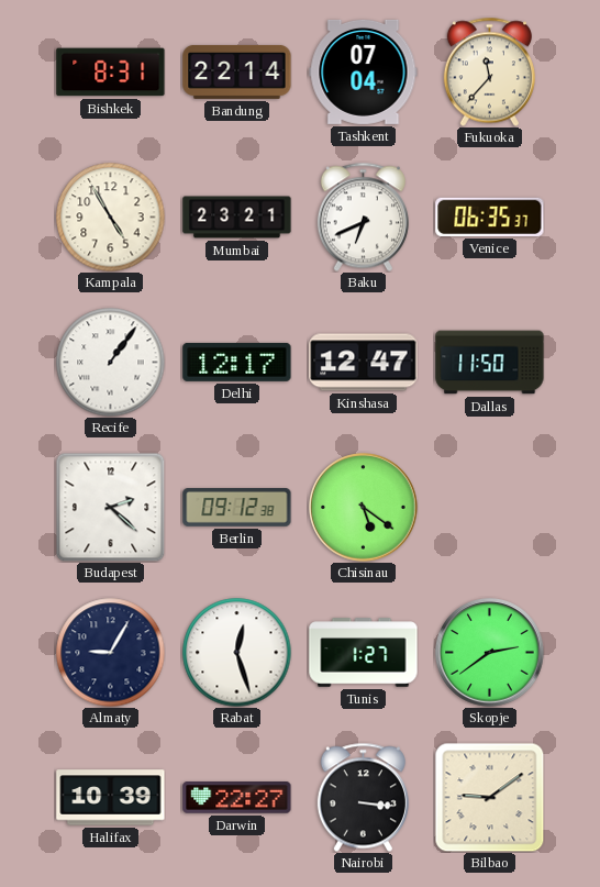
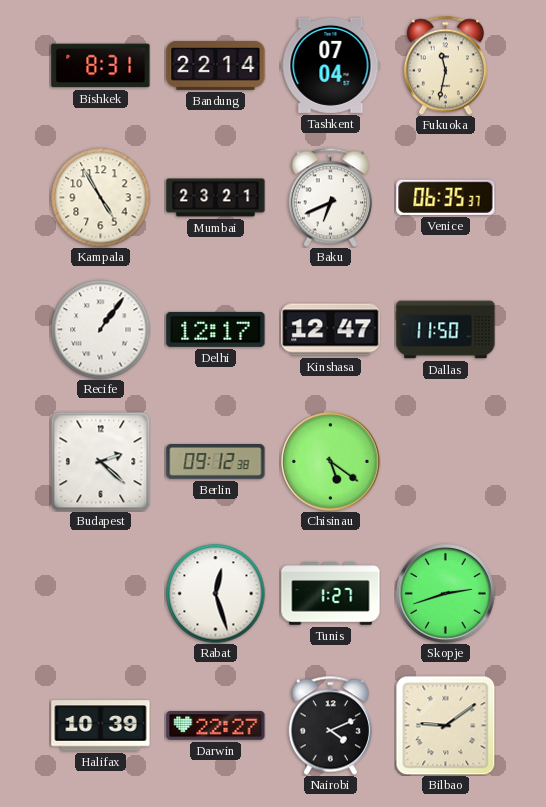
Fukuoka: 11:37 -> 11:32 (445, 65)
Almaty: 9:05 -> none (111, 653)
Skopje: 2:39 -> 2:42 (446, 594)
Nairobi: 3:16 -> 4:11 (330, 725)
